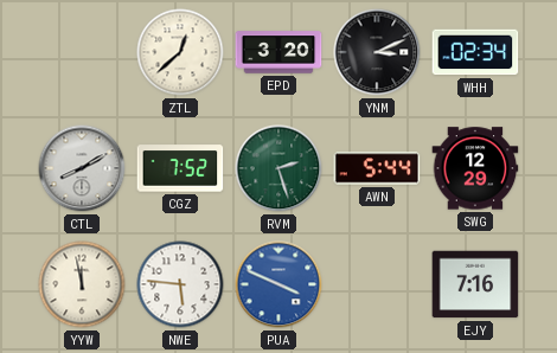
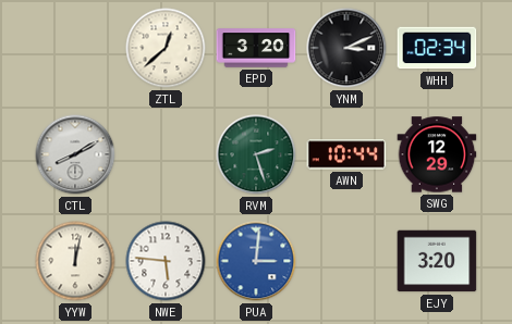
CGZ: 7:52 -> none (180, 168)
AWN: 5:44 -> 10:44 (346, 154)
YYW: 11:58 -> 12:02 (75, 261)
PUA: 3:49 -> 3:01 (256, 261)
EJY: 7:16 -> 3:20 (437, 261)
